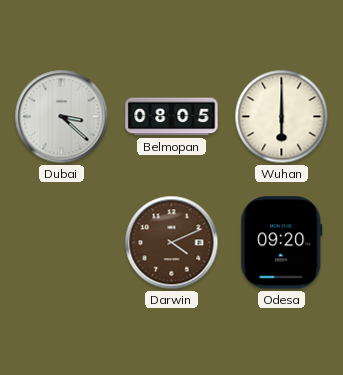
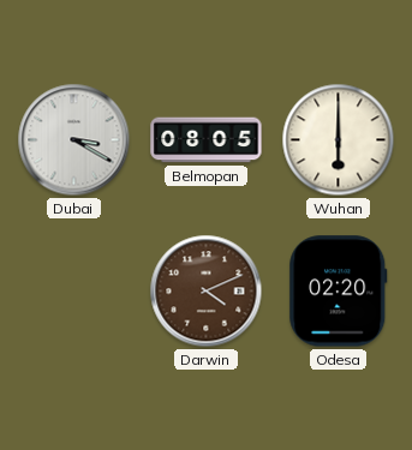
Dubai: 3:22 -> 3:20 (74, 140)
Odesa: 09:20 -> 02:20 (339, 292)
